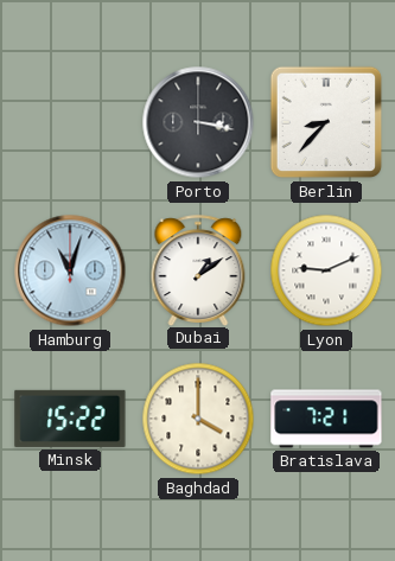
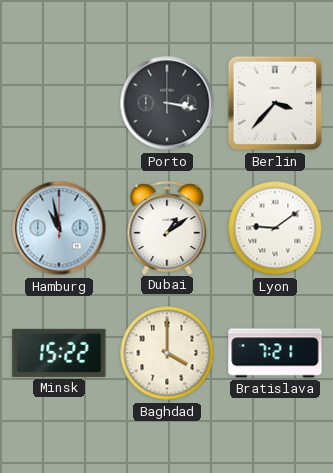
Berlin: 8:37 -> 3:37 (275, 103)
Hamburg: 11:03 -> 10:58 (59, 228)
Lyon: 9:11 -> 9:09 (275, 228)
